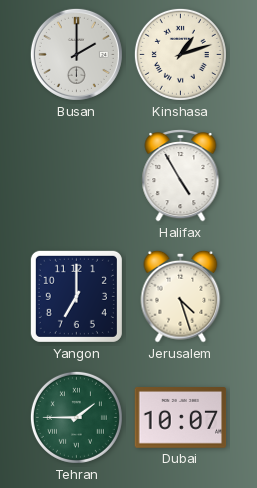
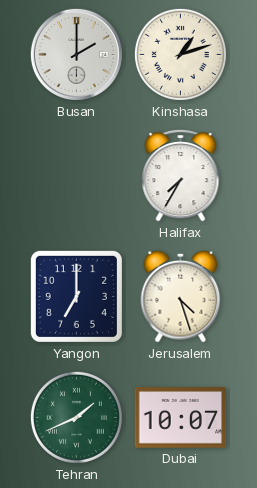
Halifax: 4:55 -> 7:35 (181, 176)
Tehran: 1:45 -> 1:41 (76, 417)
